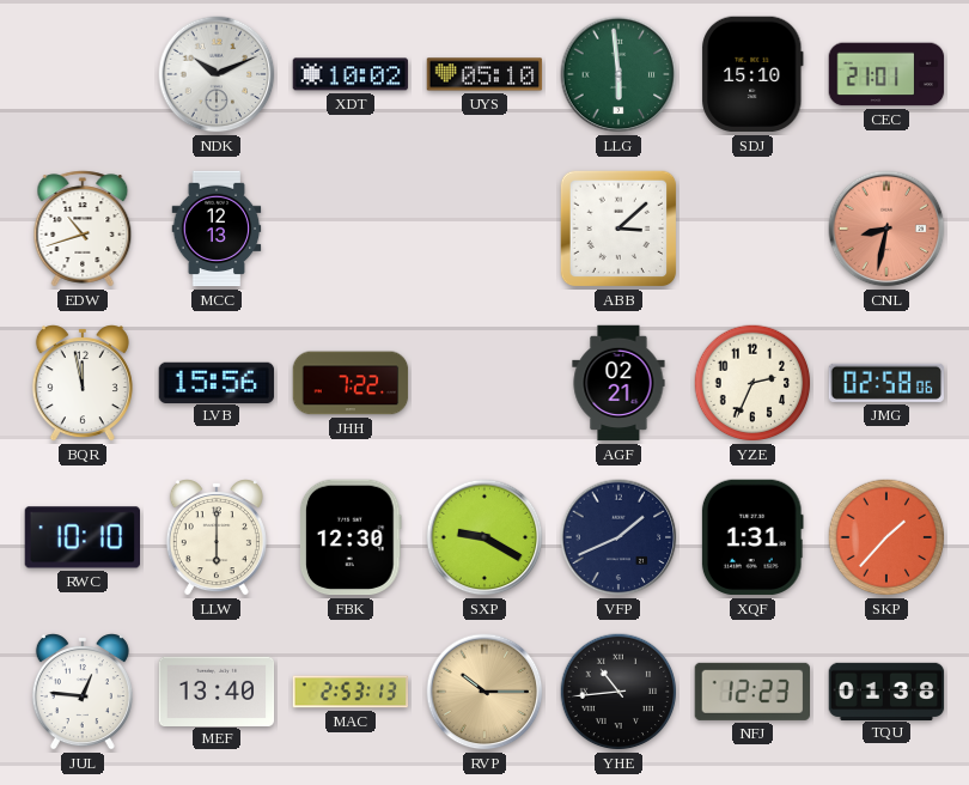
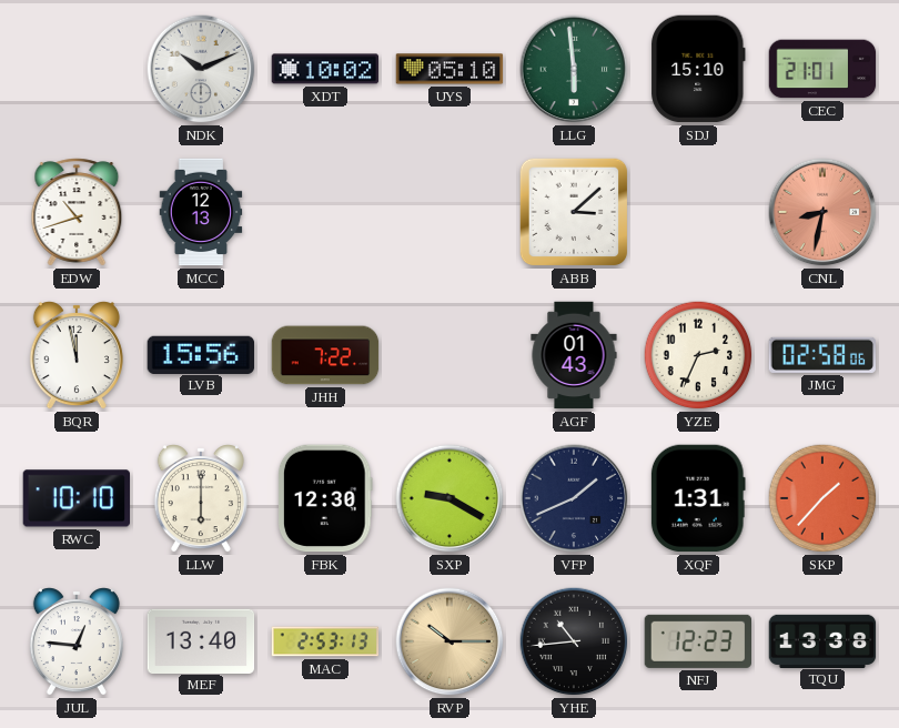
AGF: 02:21 -> 01:43 (574, 355)
TQU: 01:38 -> 13:38 (822, 640)
